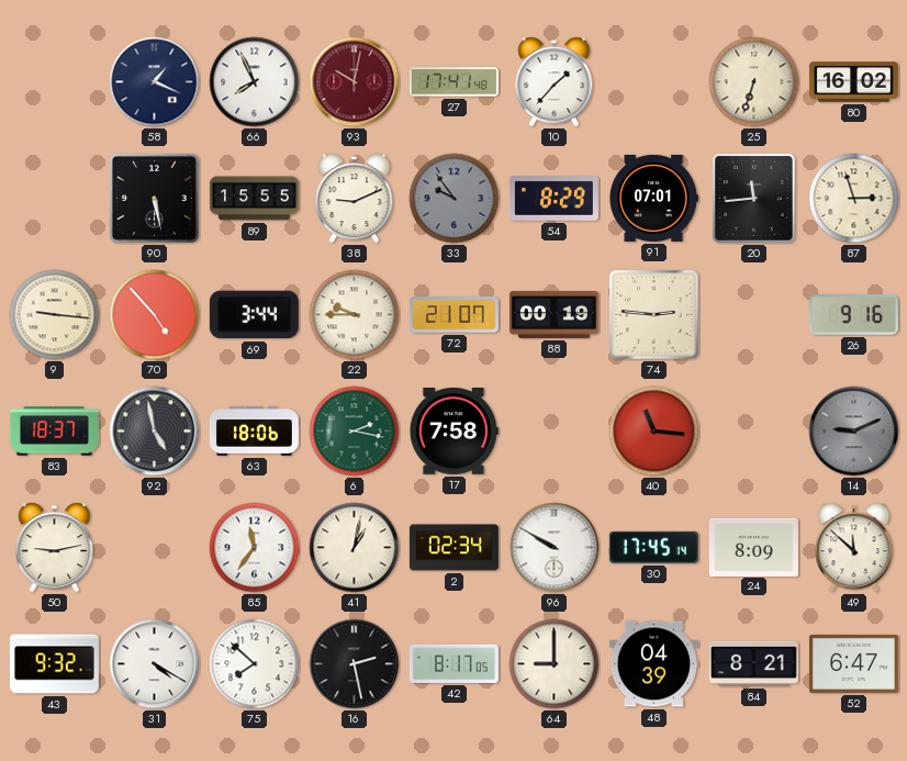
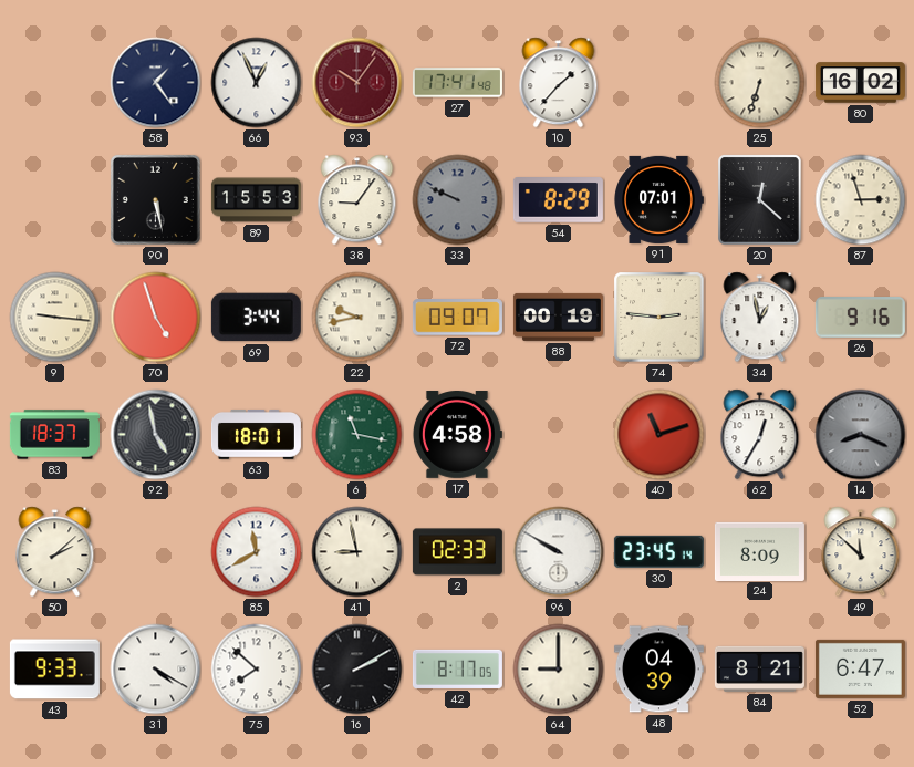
58: 1:19 -> 1:24 (156, 83)
66: 7:56 -> 12:56 (257, 83)
93: 10:02 -> 10:06 (357, 83)
89: 15:55 -> 15:53 (256, 200)
38: 9:11 -> 9:06 (357, 200)
33: 9:54 -> 9:49 (458, 200)
20: 11:44 -> 12:22 (760, 200)
70: 4:53 -> 4:57 (156, 318)
22: 9:45 -> 9:43 (357, 318)
72: 21:07 -> 09:07 (457, 318)
34: none -> 12:58 (760, 318)
63: 18:06 -> 18:01 (256, 434)
6: 2:17 -> 11:17 (357, 435)
17: 7:58 -> 4:58 (457, 435)
40: 11:16 -> 11:12 (659, 435)
62: none -> 12:35 (760, 435)
14: 9:11 -> 8:19 (861, 435)
50: 9:13 -> 2:08 (55, 552)
85: 11:36 -> 11:40 (257, 552)
41: 1:02 -> 8:58 (357, 552)
2: 02:34 -> 02:33 (457, 552)
30: 17:45 -> 23:45 (658, 551)
43: 9:32 -> 9:33 (54, 670)
16: 2:28 -> 2:10 (357, 670)
